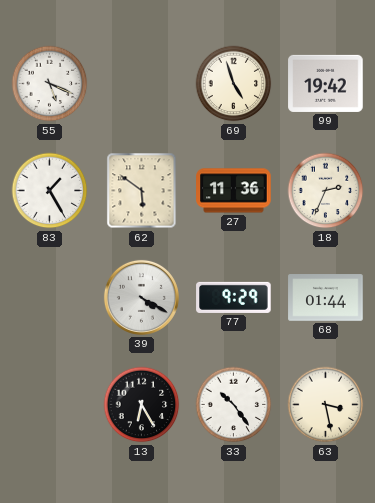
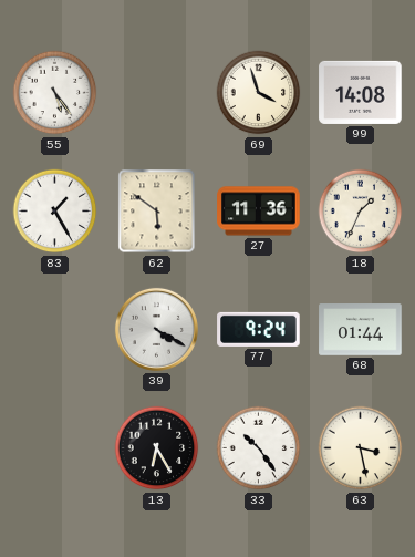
55: 5:19 -> 5:24 (55, 93)
69: 4:57 -> 3:57 (259, 93)
99: 19:42 -> 14:08 (361, 92)
18: 2:34 -> 1:34 (361, 212)
77: 9:29 -> 9:24 (259, 329)
